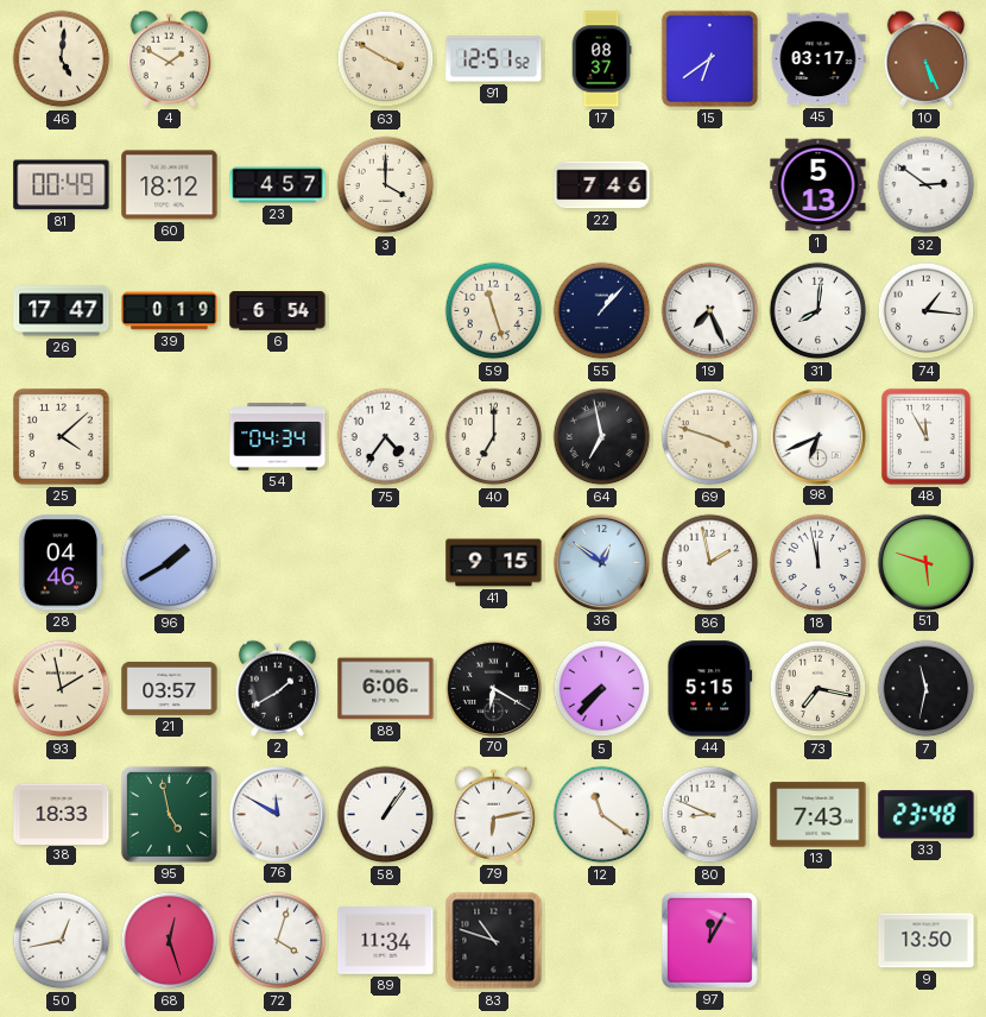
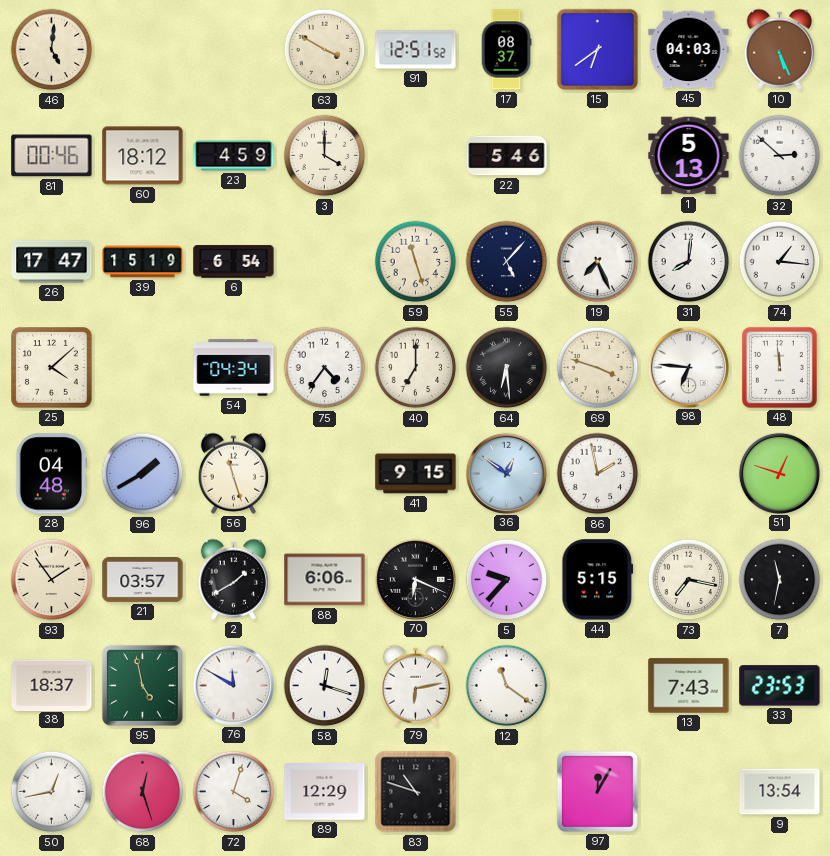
4: 1:50 -> none (169, 58)
45: 03:17 -> 04:03 (689, 50)
81: 00:49 -> 00:46 (52, 156)
23: 4:57 -> 4:59 (234, 156)
22: 7:46 -> 5:46 (507, 156)
32: 2:51 -> 2:52 (780, 156)
39: 0:19 -> 15:19 (143, 262)
55: 1:07 -> 5:07 (507, 262)
64: 6:58 -> 6:29 (507, 368)
98: 6:41 -> 6:46 (688, 367)
48: 11:55 -> 11:59 (779, 367)
28: 04:46 -> 04:48 (52, 474)
56: none -> 11:27 (233, 473)
18: 11:58 -> none (818, 563)
51: 5:48 -> 12:48 (779, 473)
93: 1:58 -> 1:54 (52, 580)
70: 6:20 -> 6:19 (415, 579)
5: 7:37 -> 9:37 (507, 580)
38: 18:33 -> 18:37 (52, 685)
58: 1:06 -> 12:18 (325, 686)
80: 8:49 -> none (710, 815)
33: 23:48 -> 23:53 (780, 686)
89: 11:34 -> 12:29 (325, 792)
9: 13:50 -> 13:54 (780, 792)
